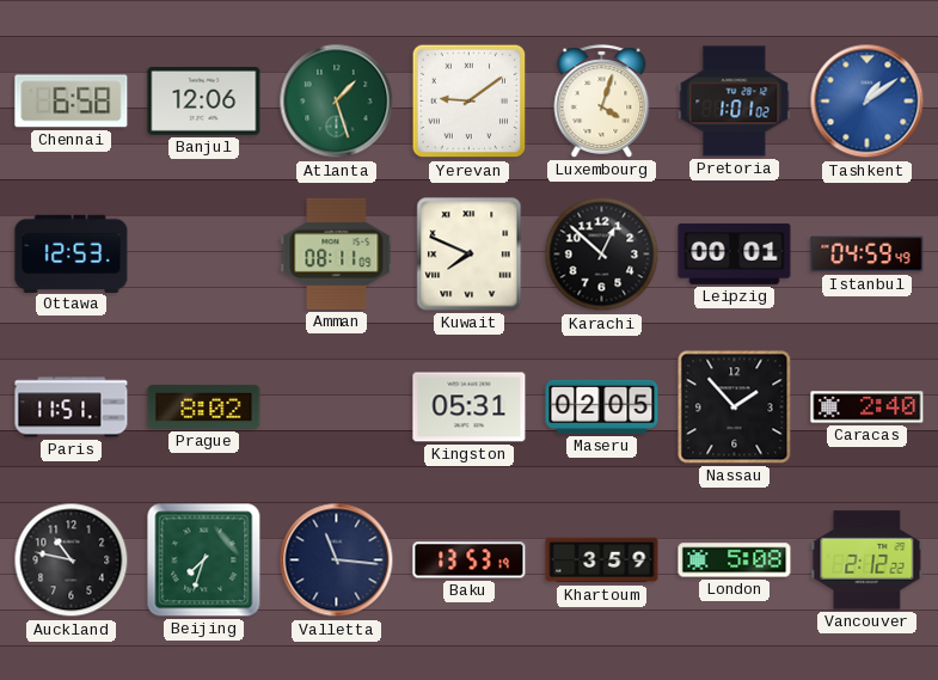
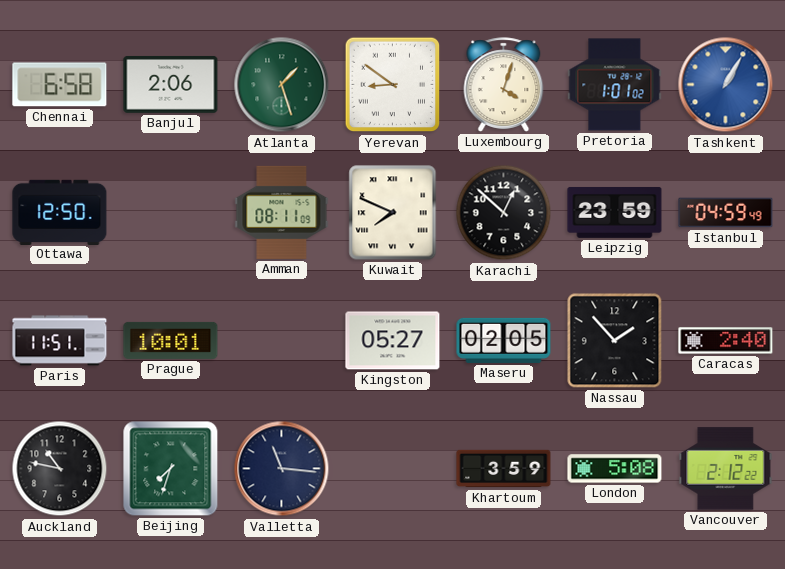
Banjul: 12:06 -> 2:06 (171, 84)
Yerevan: 9:09 -> 8:51 (393, 85)
Tashkent: 1:09 -> 1:05 (726, 85)
Ottawa: 12:53 -> 12:50 (60, 212)
Leipzig: 00:01 -> 23:59 (615, 212)
Prague: 8:02 -> 10:01 (171, 340)
Kingston: 05:31 -> 05:27 (393, 341)
Baku: 13:53 -> none (470, 560)
